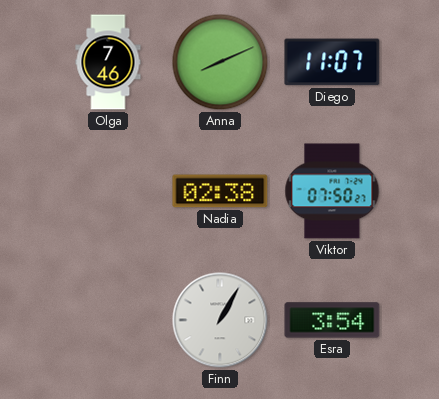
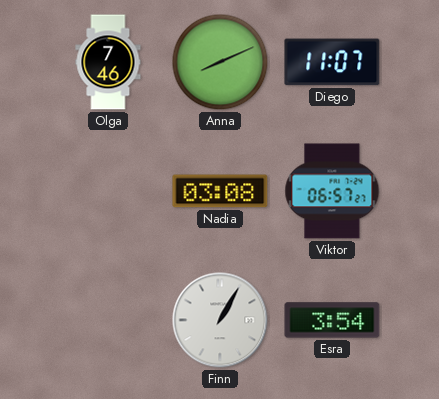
Nadia: 02:38 -> 03:08 (220, 191)
Viktor: 07:50 -> 06:57 (332, 191)
